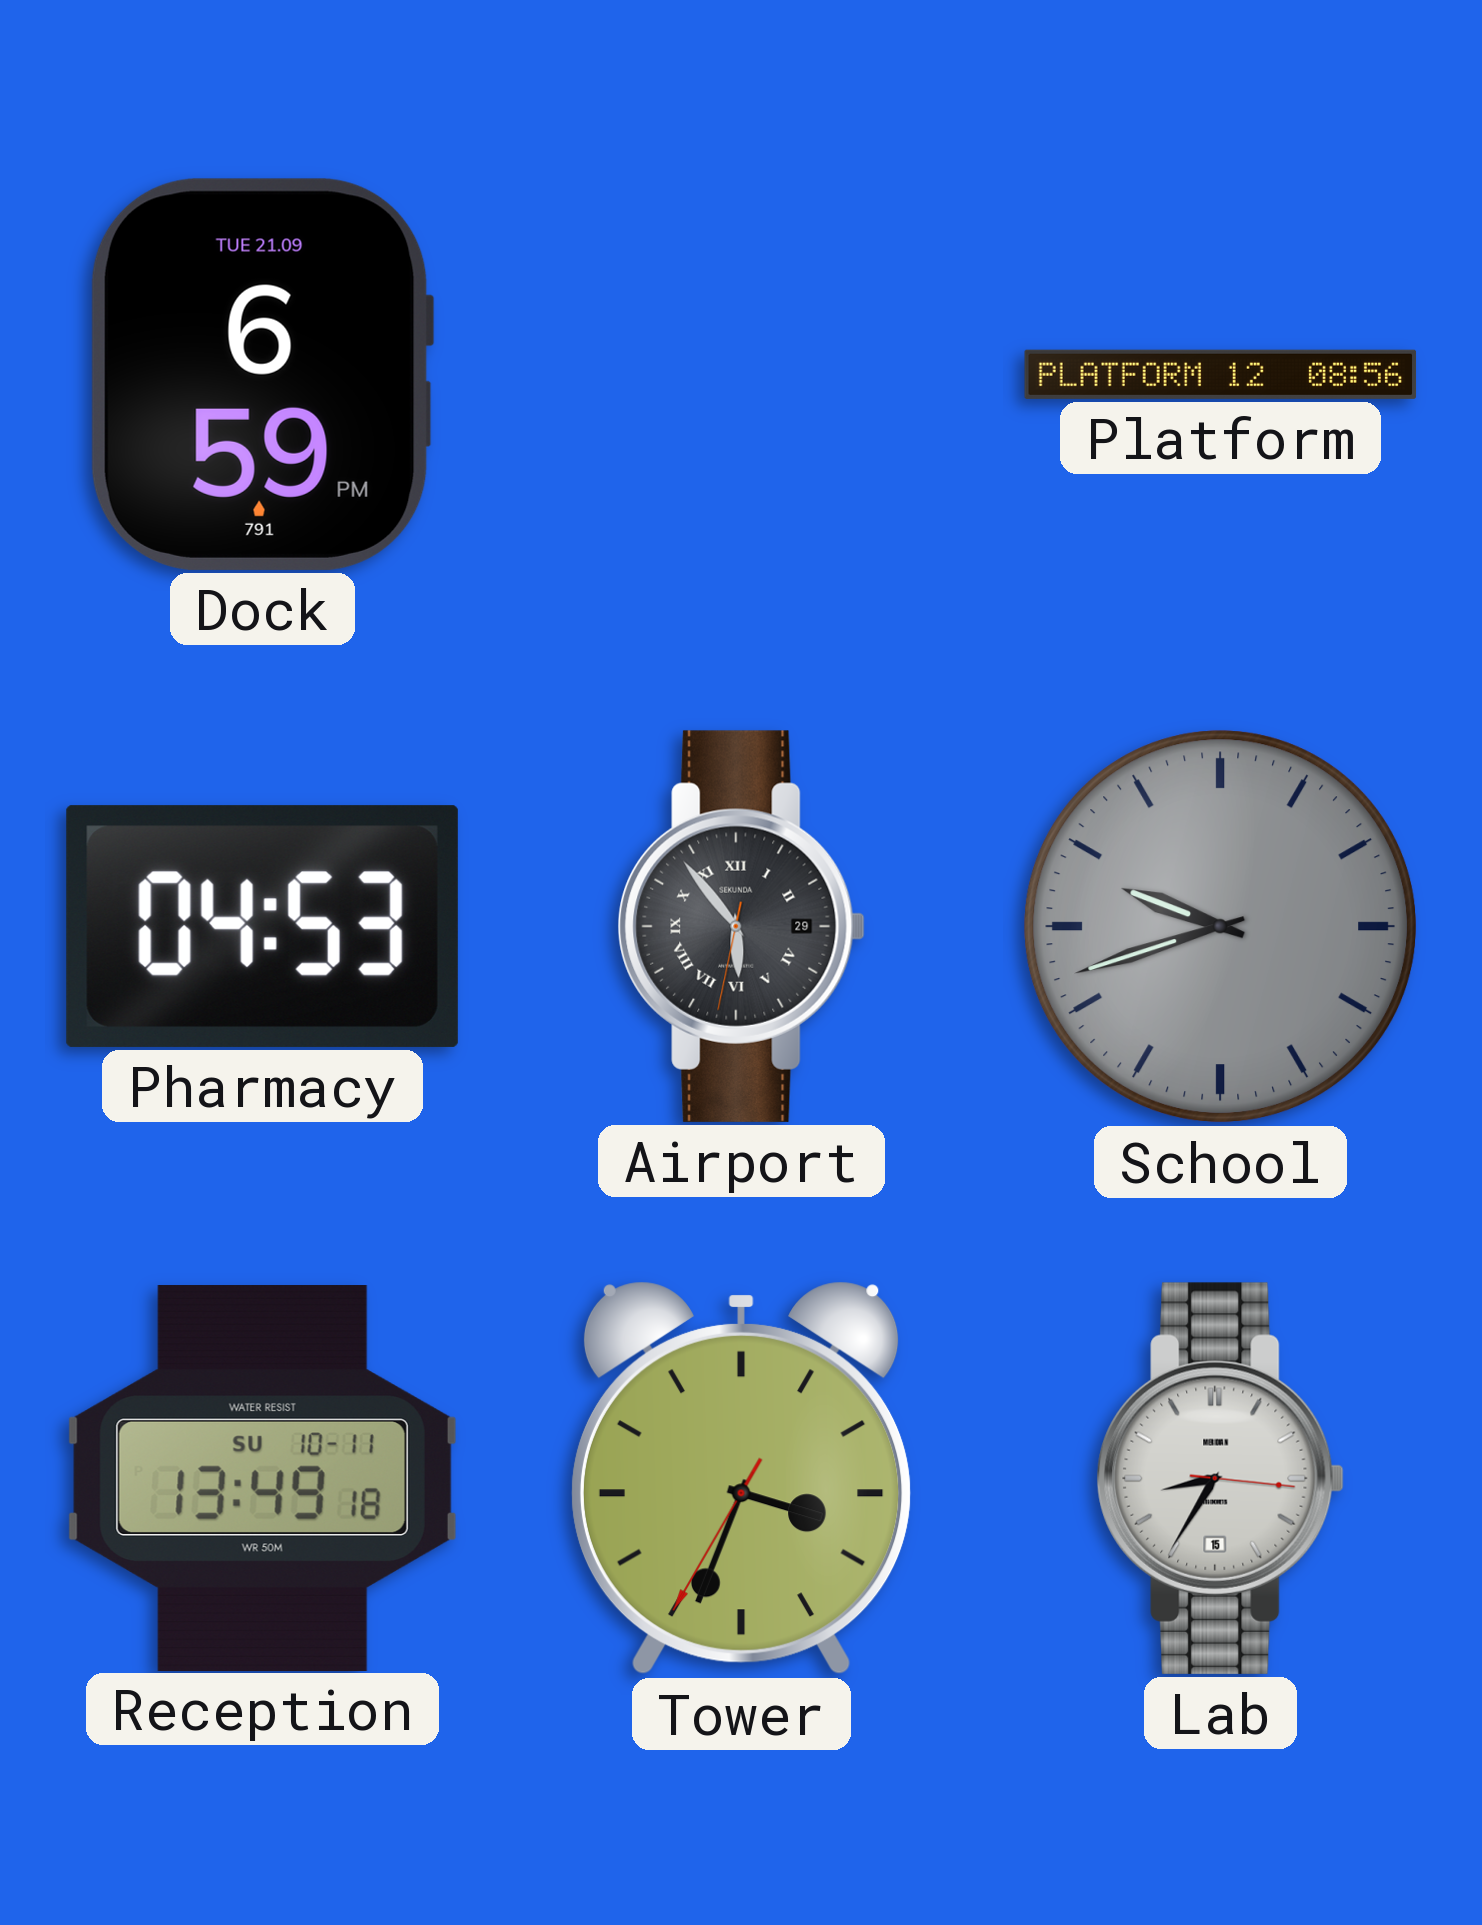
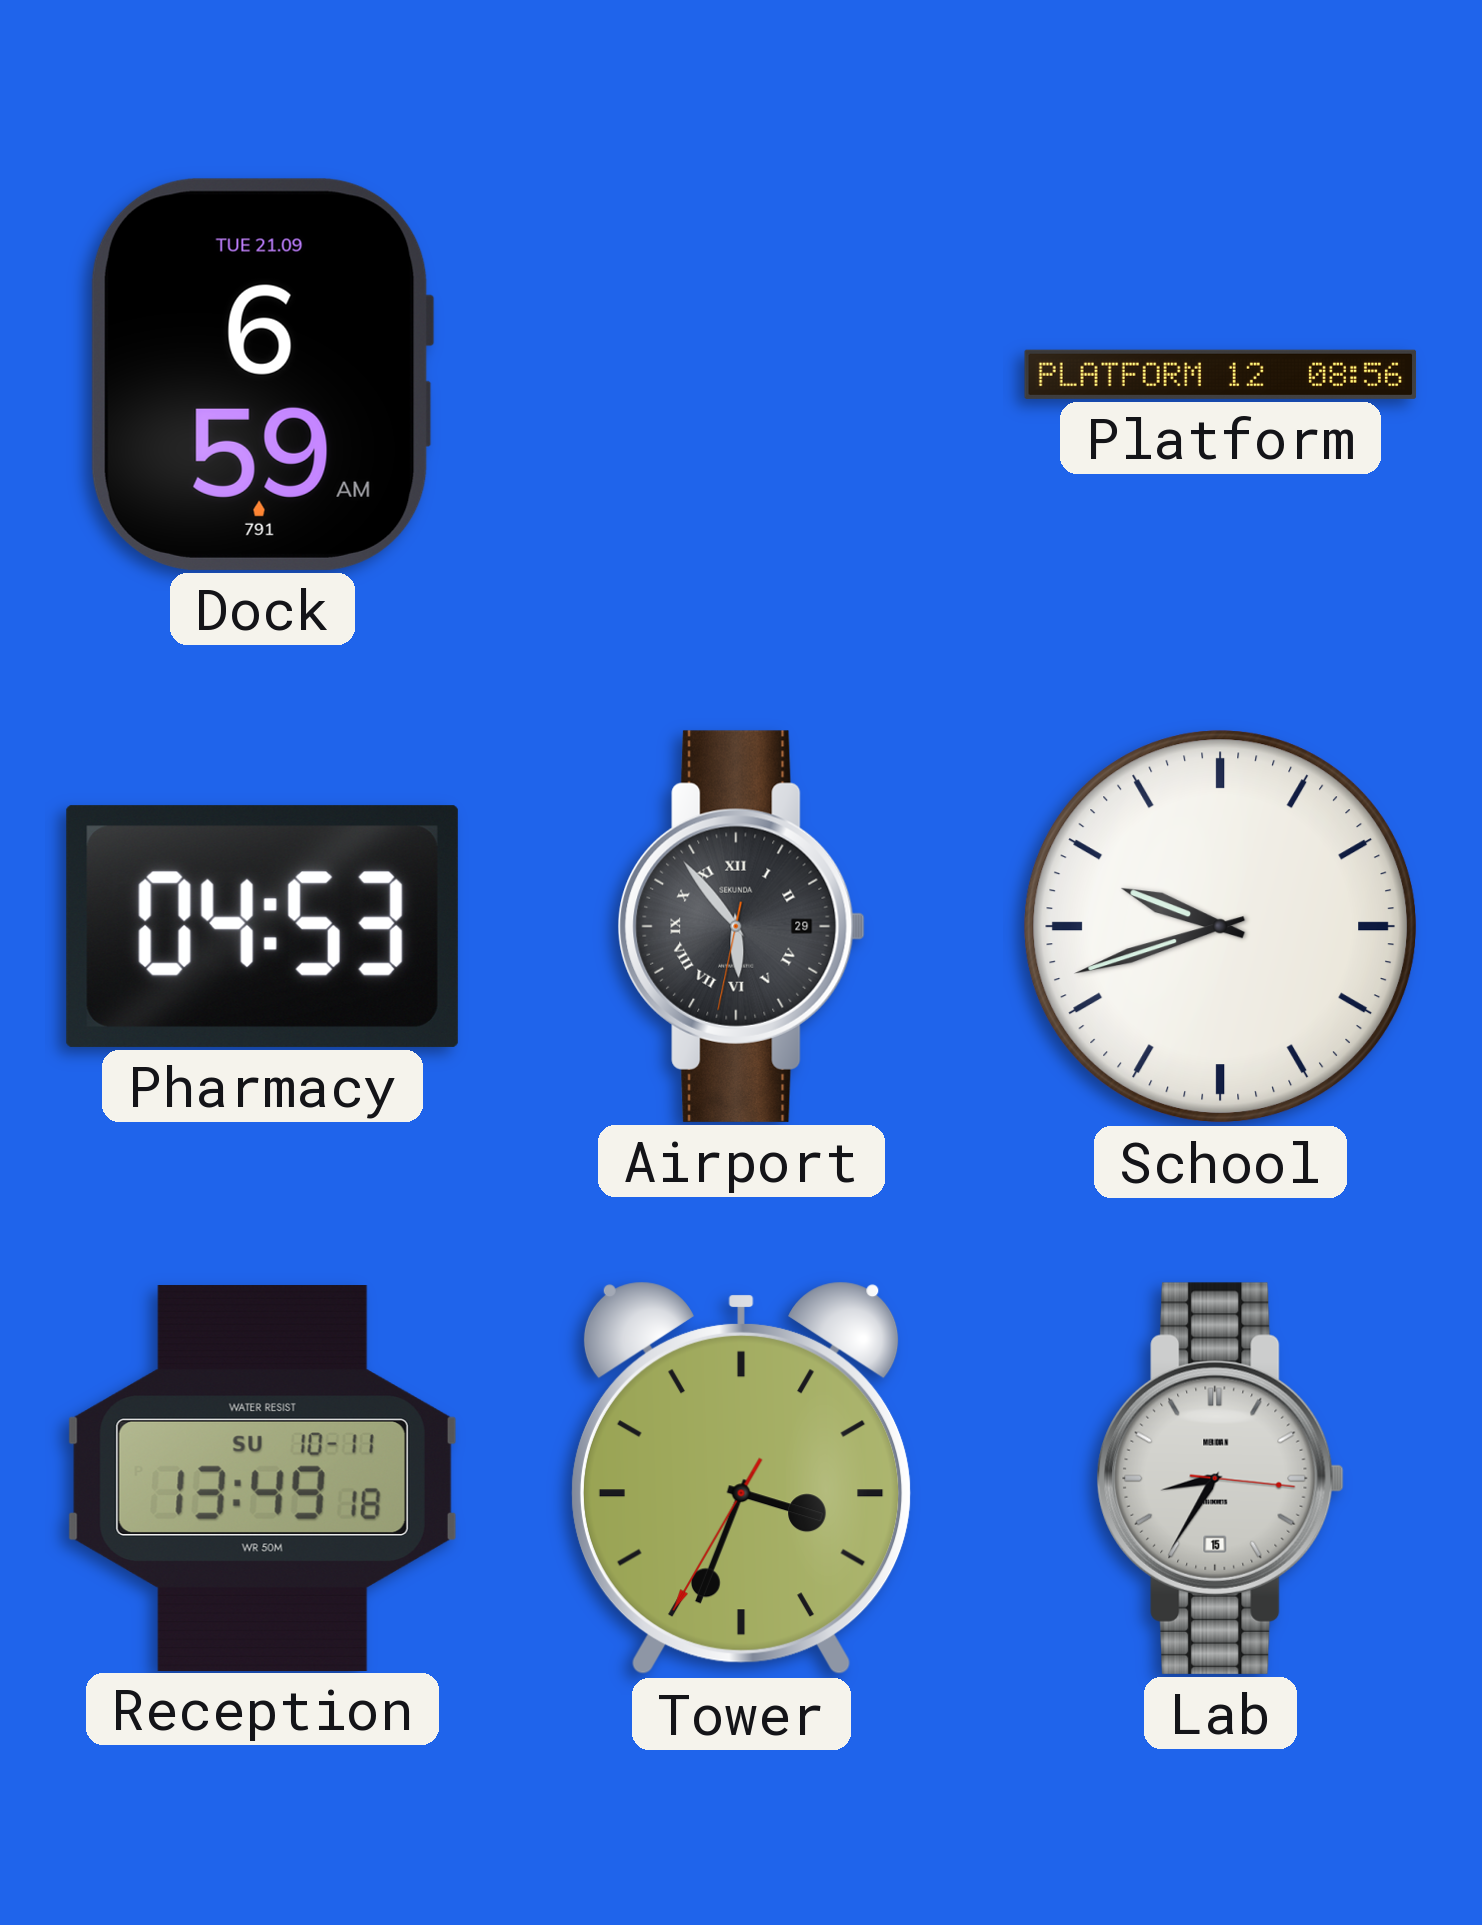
Dock: 6:59 PM -> 6:59 AM (262, 374)
School dial: grey -> white (1221, 927)
